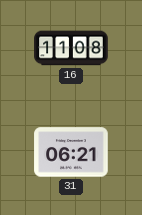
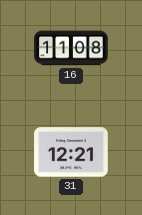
31: 06:21 -> 12:21 (71, 152)
